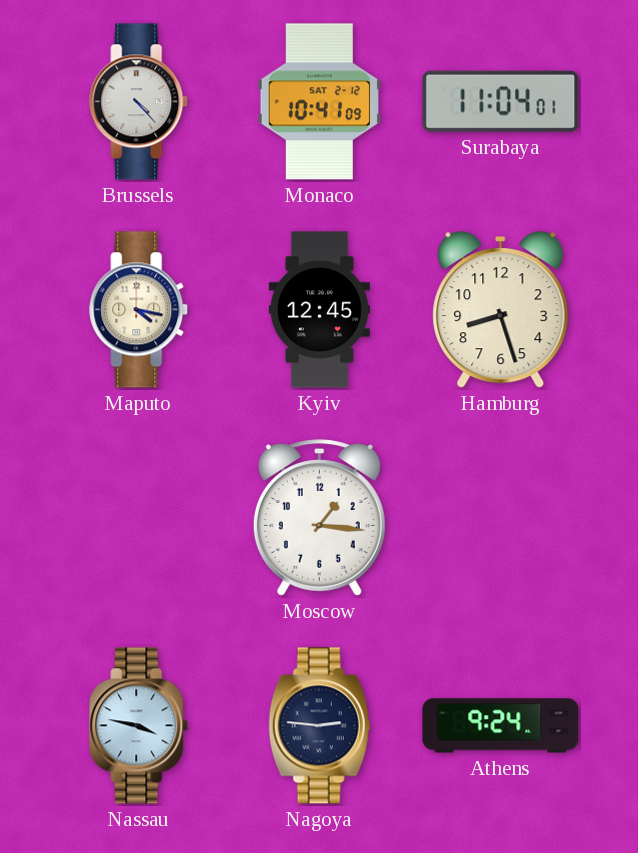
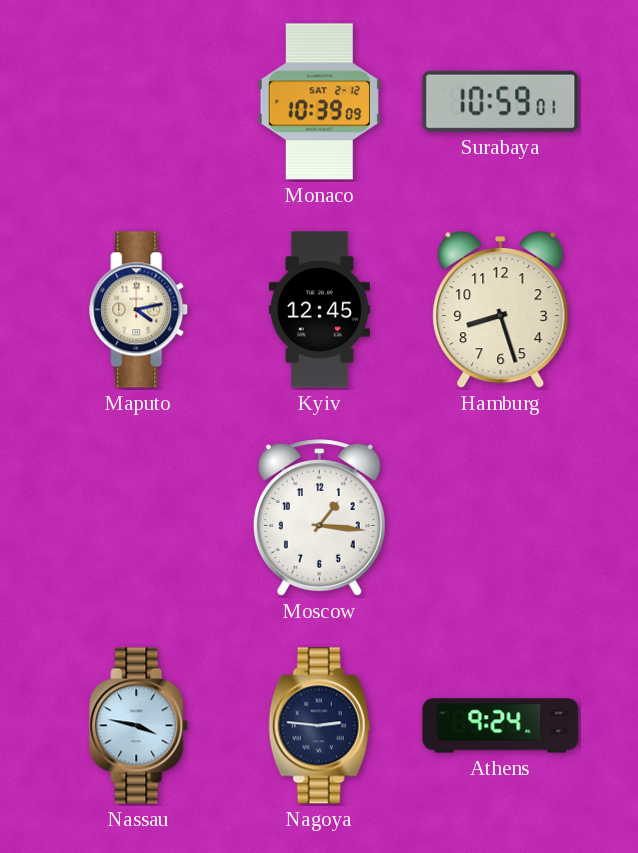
Brussels: 4:23 -> none (139, 102)
Monaco: 10:41 -> 10:39 (319, 102)
Surabaya: 11:04 -> 10:59 (501, 101)
Maputo: 4:17 -> 4:13 (139, 310)
